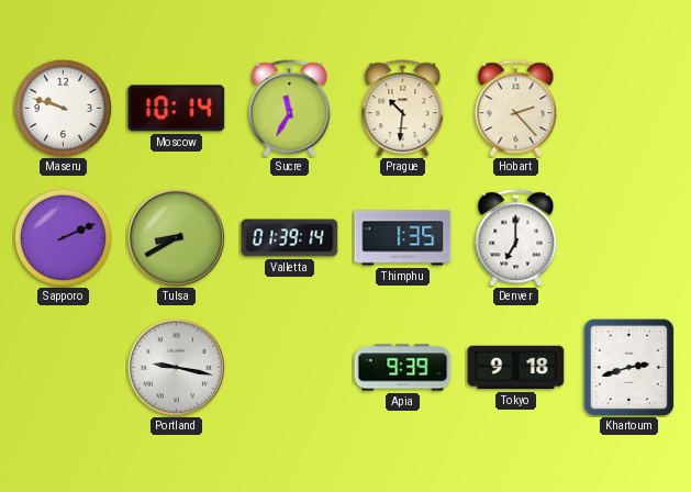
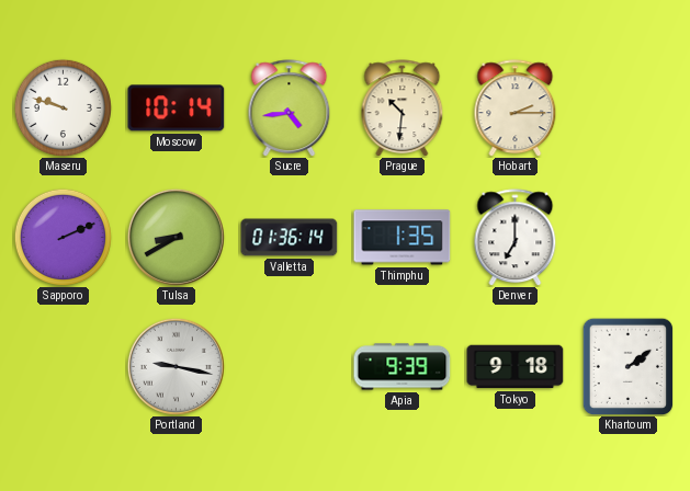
Sucre: 11:35 -> 4:44 (290, 109)
Hobart: 2:23 -> 2:15 (516, 109)
Valletta: 01:39 -> 01:36 (290, 238)
Khartoum: 2:42 -> 2:09 (629, 366)
